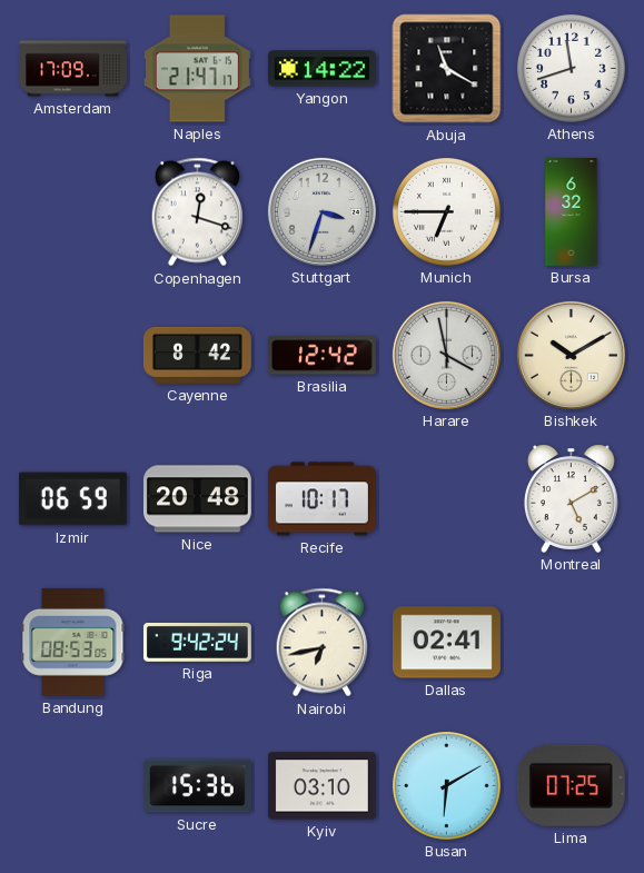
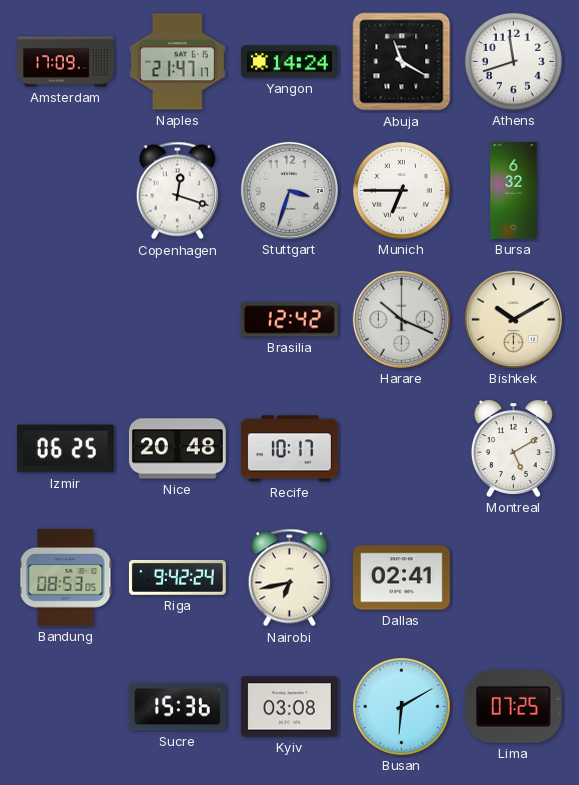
Yangon: 14:22 -> 14:24 (290, 62)
Cayenne: 8:42 -> none (197, 355)
Harare: 3:58 -> 10:19 (401, 319)
Izmir: 06:59 -> 06:25 (65, 449)
Kyiv: 03:10 -> 03:08 (289, 707)
